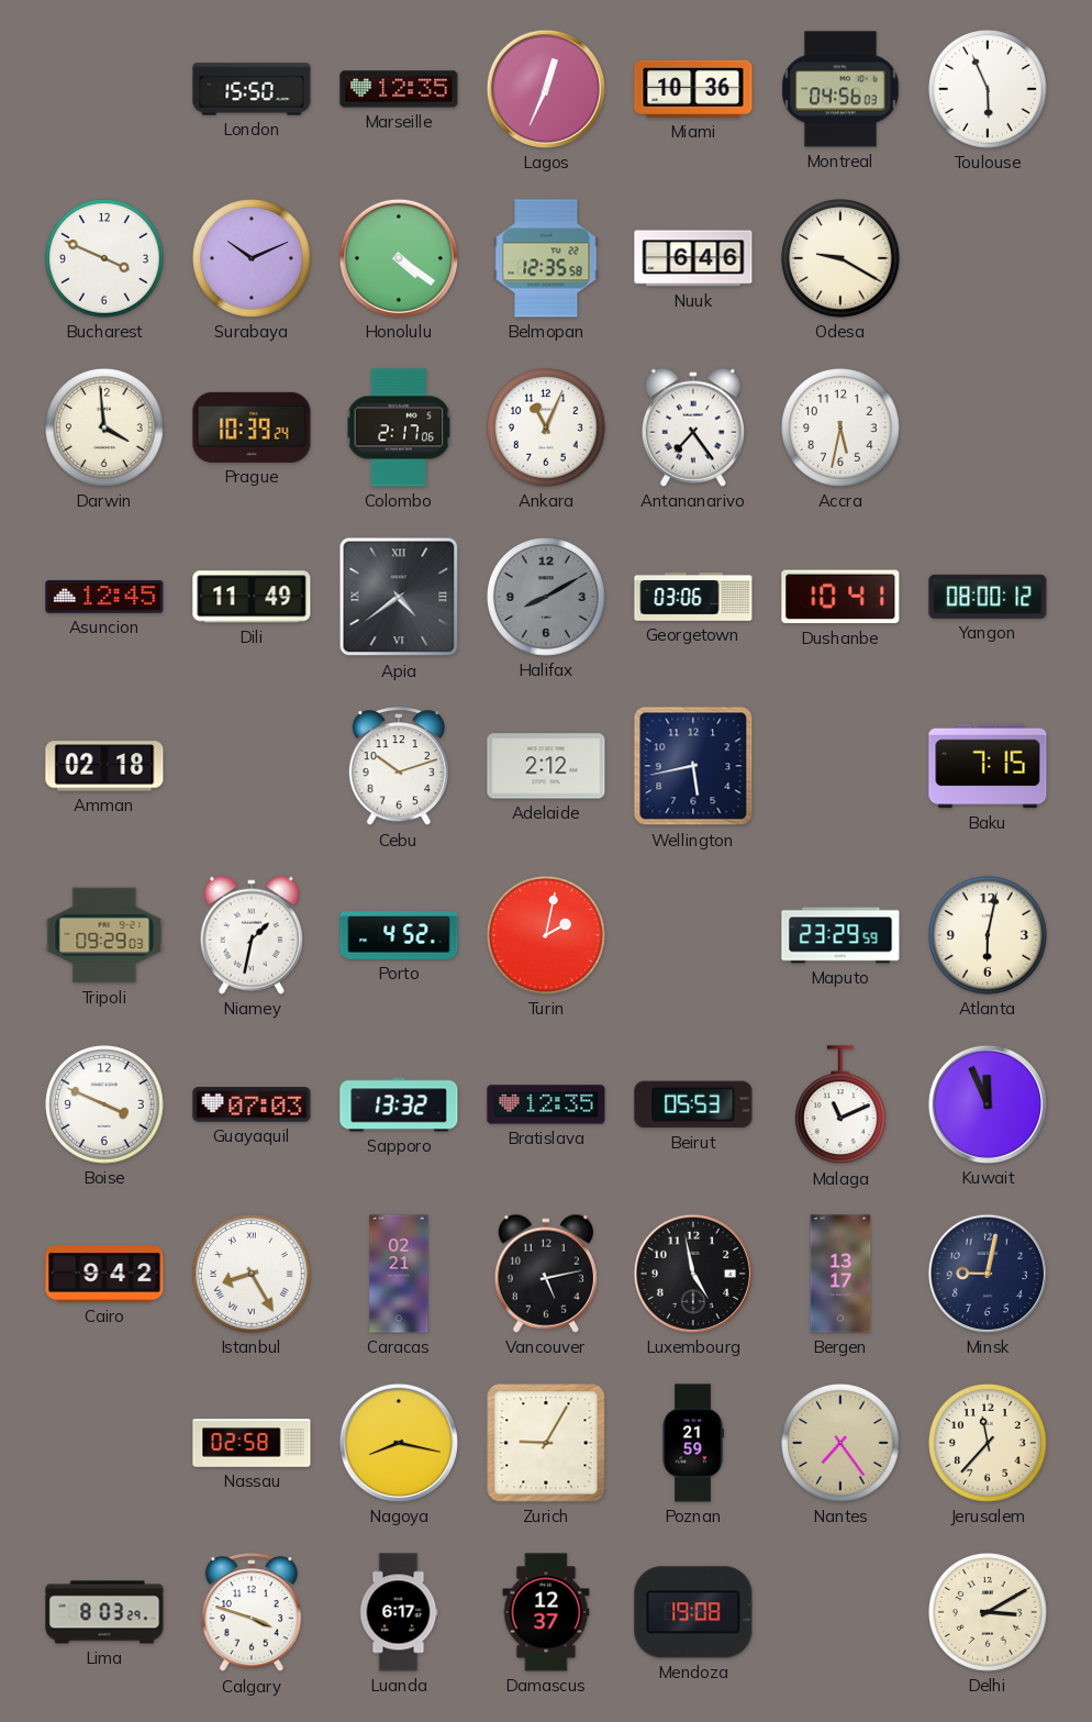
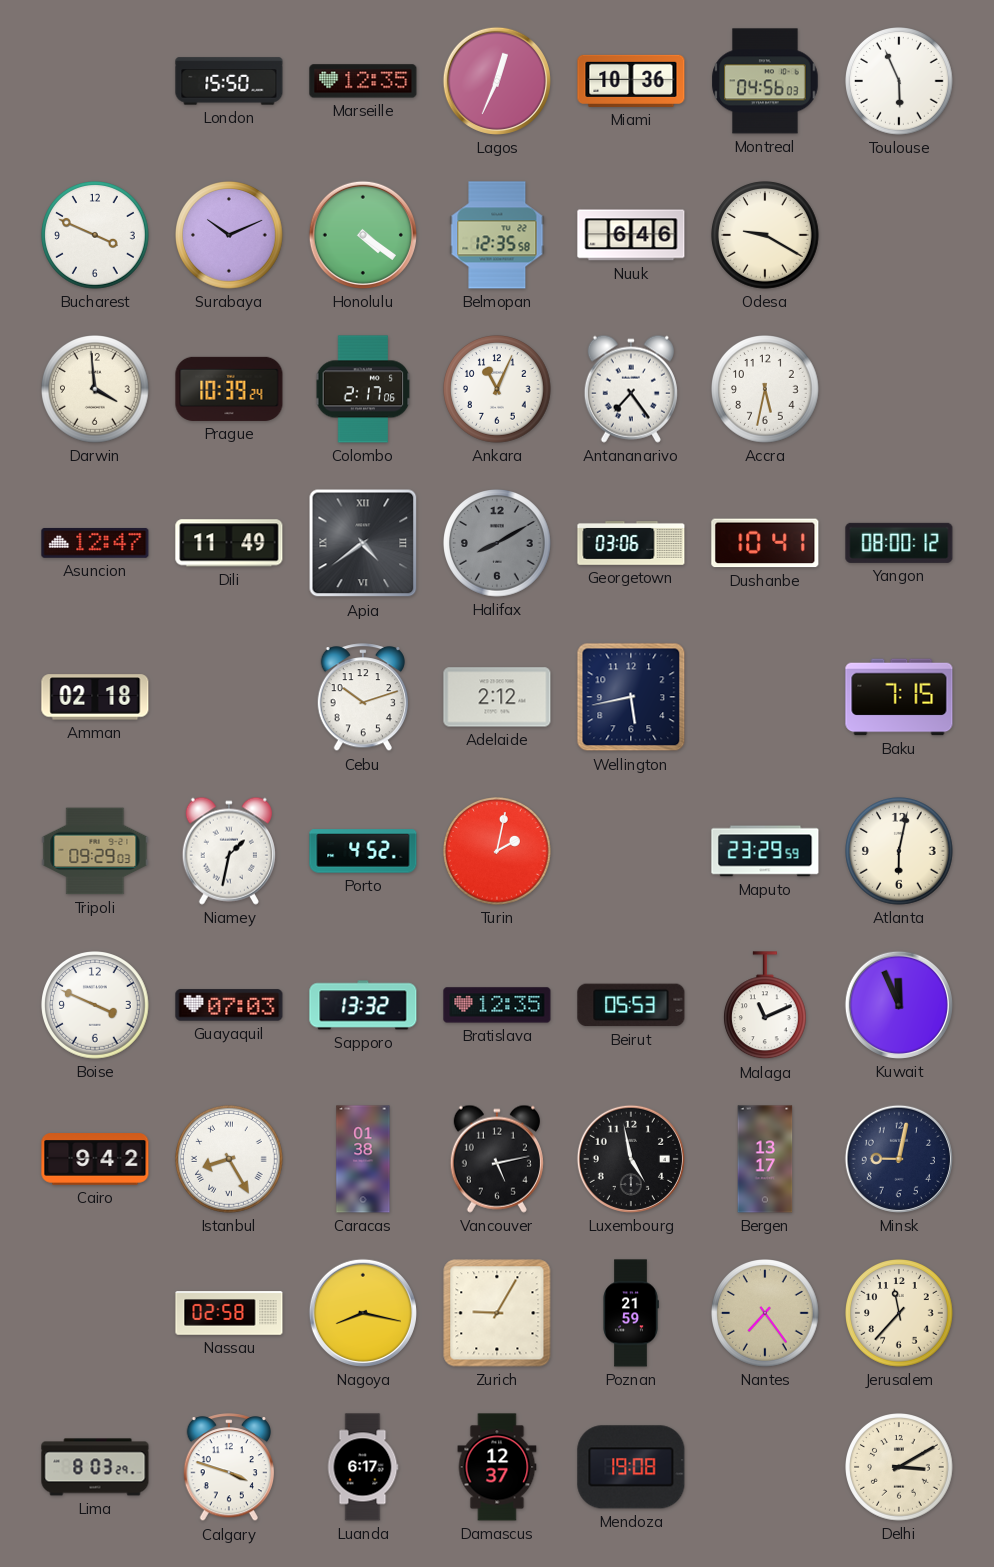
Asuncion: 12:45 -> 12:47 (95, 543)
Caracas: 02:21 -> 01:38 (363, 1159)
